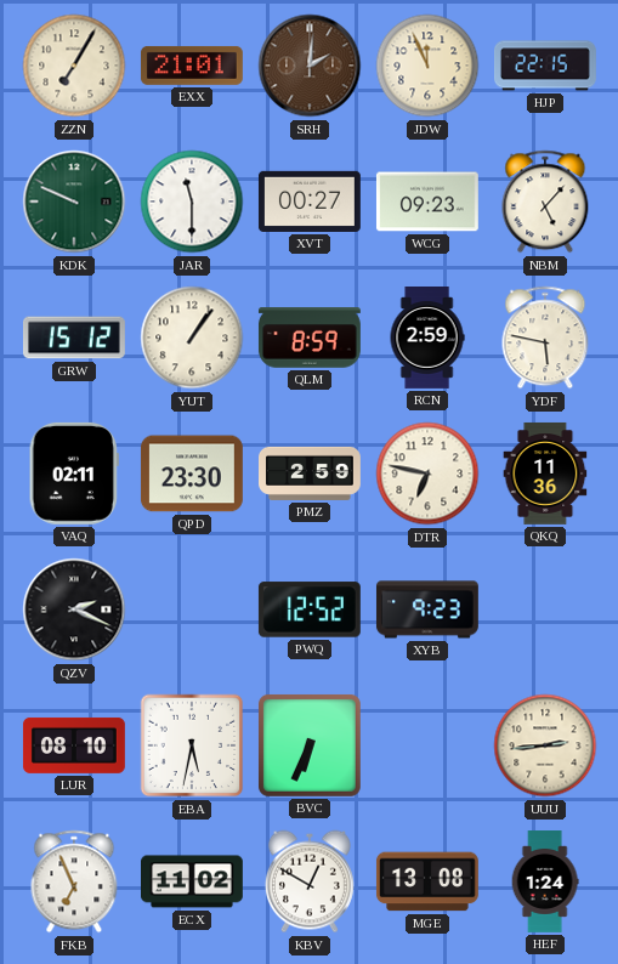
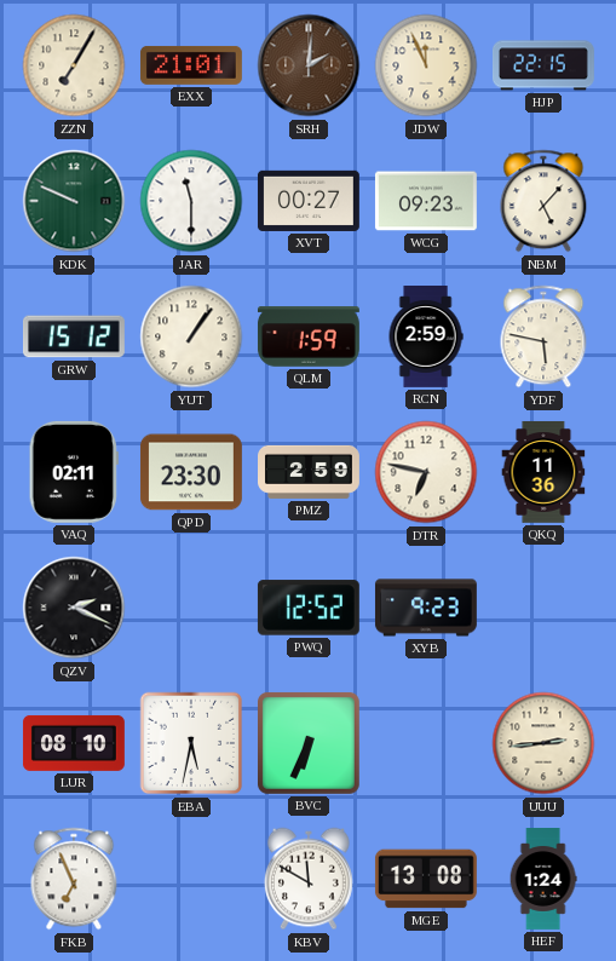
QLM: 8:59 -> 1:59 (309, 336)
ECX: 11:02 -> none (193, 881)
KBV: 12:50 -> 11:50 (309, 879)
